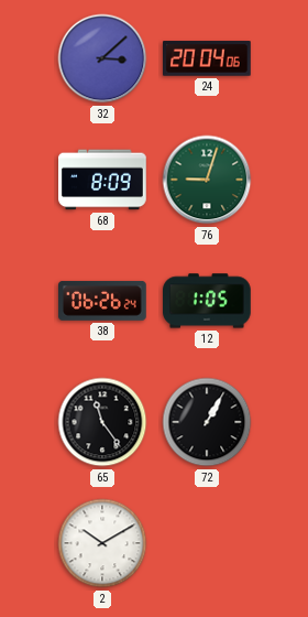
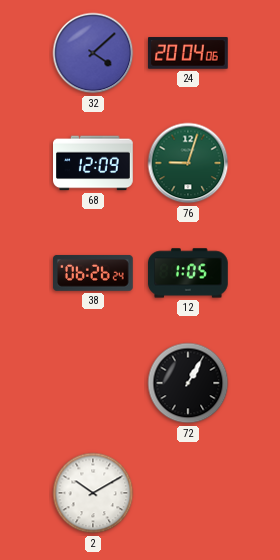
32: 3:08 -> 4:08 (93, 53)
68: 8:09 -> 12:09 (93, 163)
65: 11:24 -> none (102, 422)
